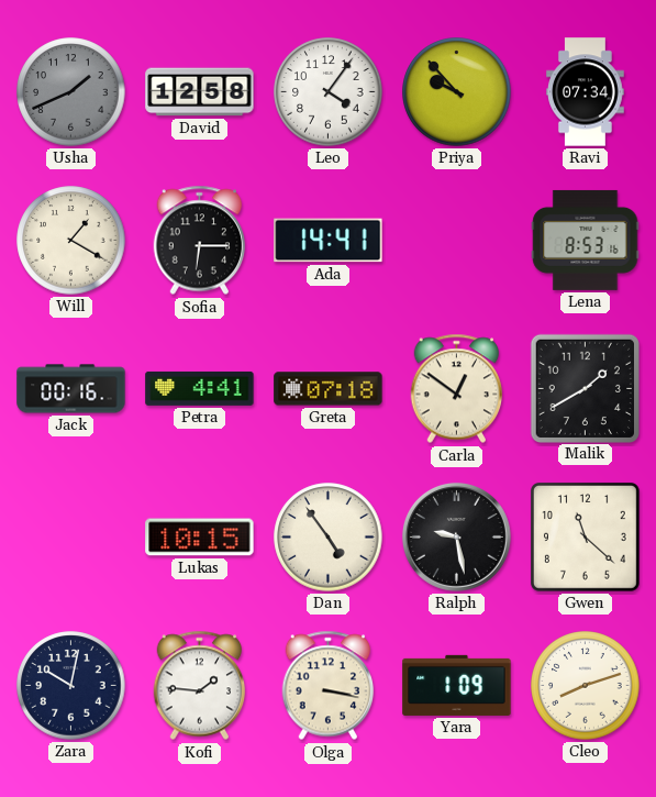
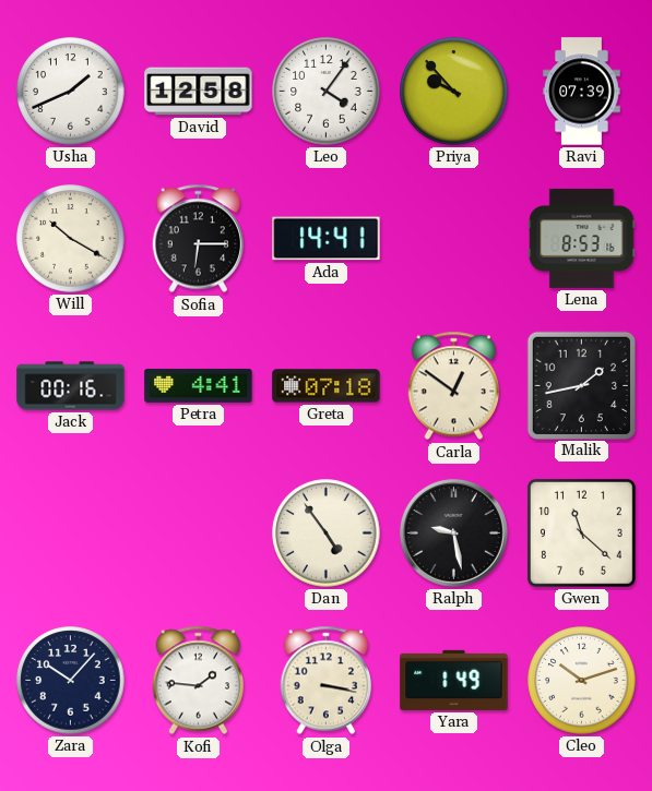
Usha dial: grey -> white (71, 92)
Ravi: 07:34 -> 07:39 (582, 92)
Will: 1:20 -> 10:20 (71, 239)
Malik: 1:40 -> 1:43 (581, 385)
Lukas: 10:15 -> none (200, 538)
Zara: 10:02 -> 10:07 (71, 681)
Yara: 1:09 -> 1:49 (454, 680)
Cleo: 8:12 -> 10:12 (582, 681)
